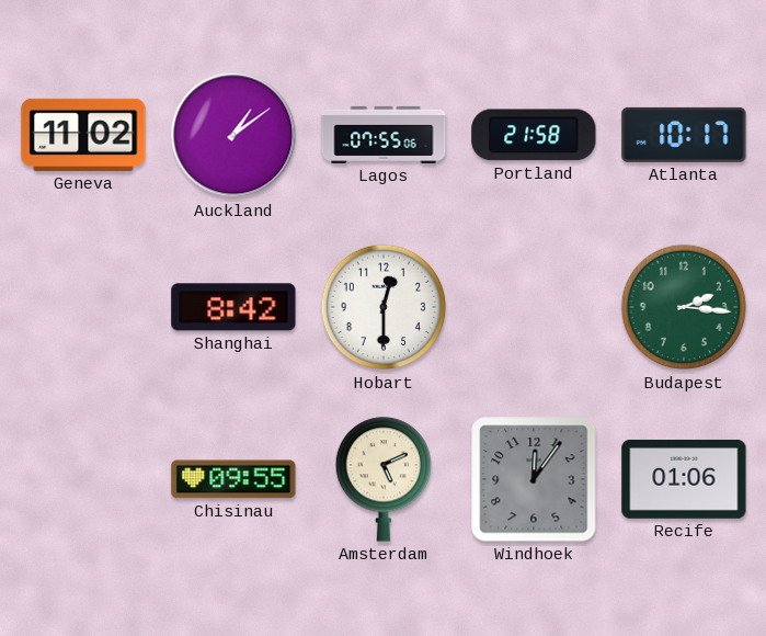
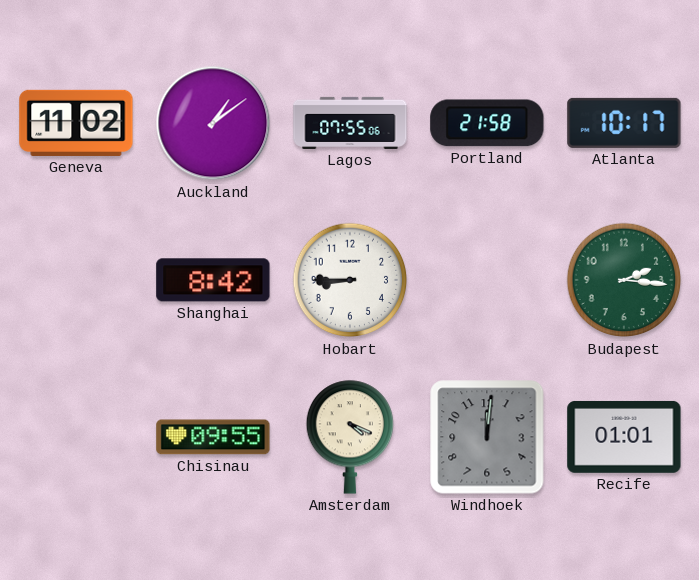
Hobart: 12:30 -> 8:45 (350, 280)
Amsterdam: 5:11 -> 4:19 (349, 437)
Windhoek: 12:06 -> 12:01 (487, 437)
Recife: 01:06 -> 01:01 (624, 437)
